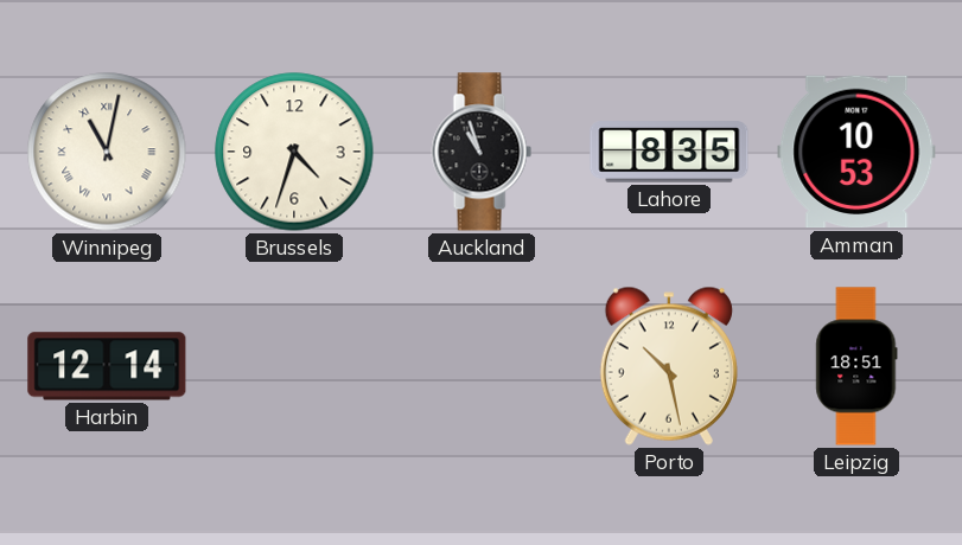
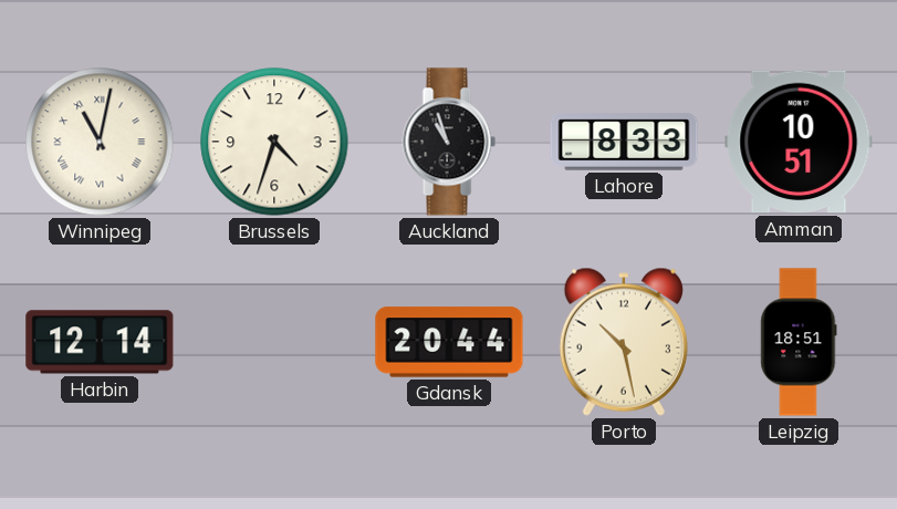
Lahore: 8:35 -> 8:33 (624, 142)
Amman: 10:53 -> 10:51 (799, 142)
Gdansk: none -> 20:44 (449, 342)
